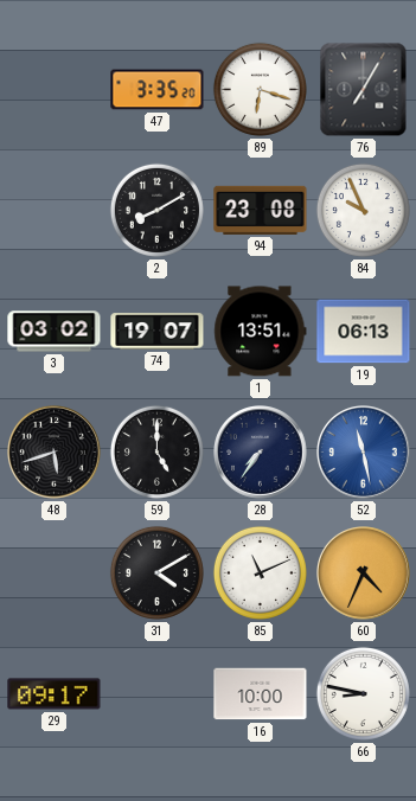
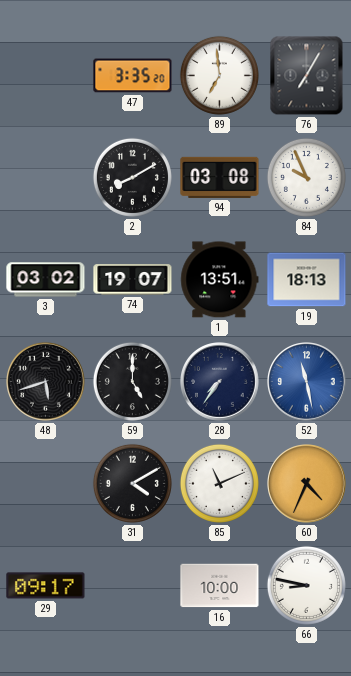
89: 6:18 -> 6:59 (219, 75)
94: 23:08 -> 03:08 (220, 177)
19: 06:13 -> 18:13 (307, 280)
